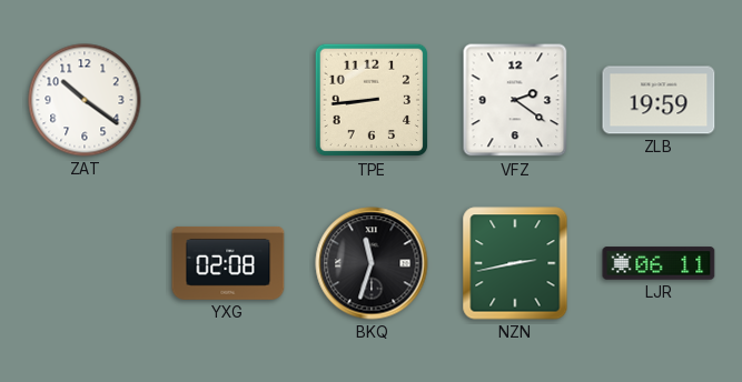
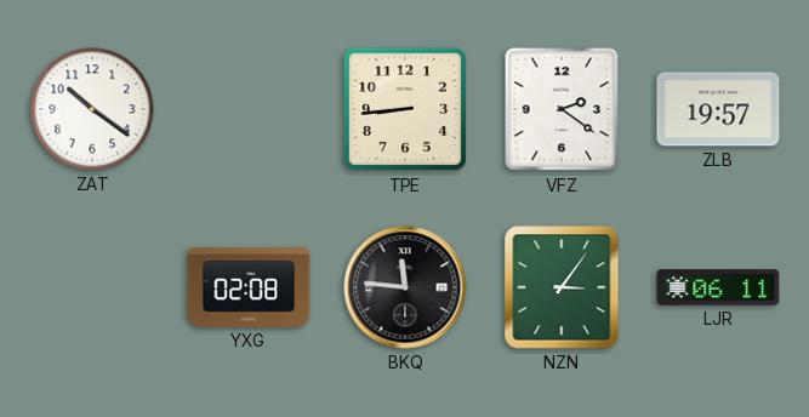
ZLB: 19:59 -> 19:57 (718, 109)
BKQ: 11:33 -> 11:46 (405, 287)
NZN: 2:43 -> 3:06 (562, 287)
